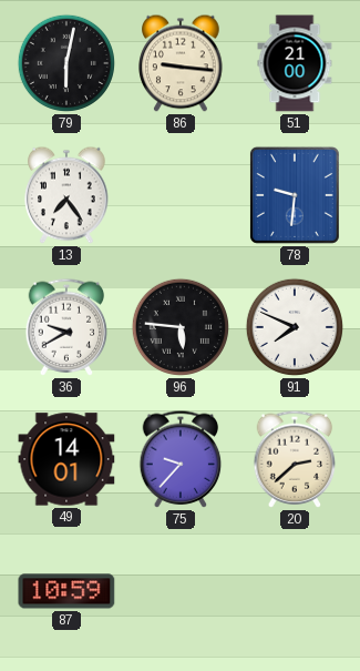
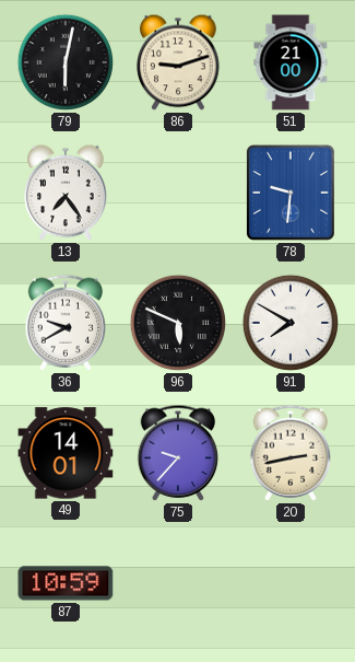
86: 9:16 -> 9:12 (178, 62)
96: 5:46 -> 5:49 (178, 323)
91: 7:49 -> 7:50 (291, 323)
20: 2:38 -> 2:43 (291, 453)
